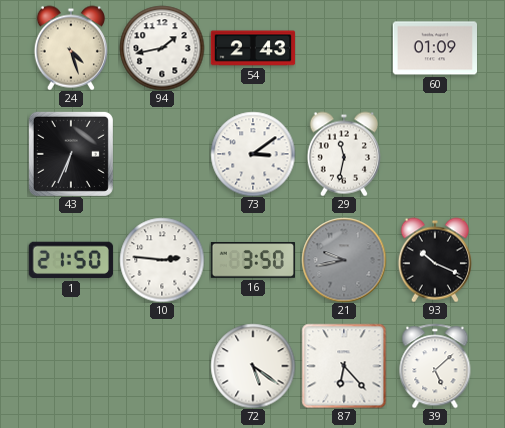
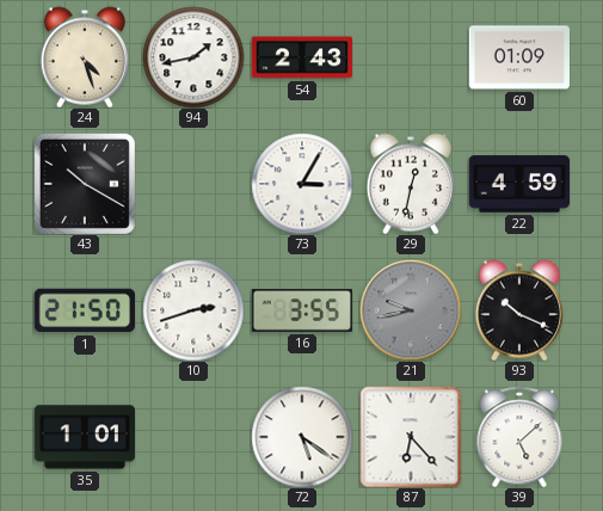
43: 6:34 -> 10:20 (85, 184)
73: 3:09 -> 3:05 (302, 184)
29: 11:32 -> 12:32 (411, 184)
22: none -> 4:59 (519, 184)
10: 2:46 -> 2:42 (193, 310)
16: 3:50 -> 3:55 (301, 312)
35: none -> 1:01 (84, 437)
